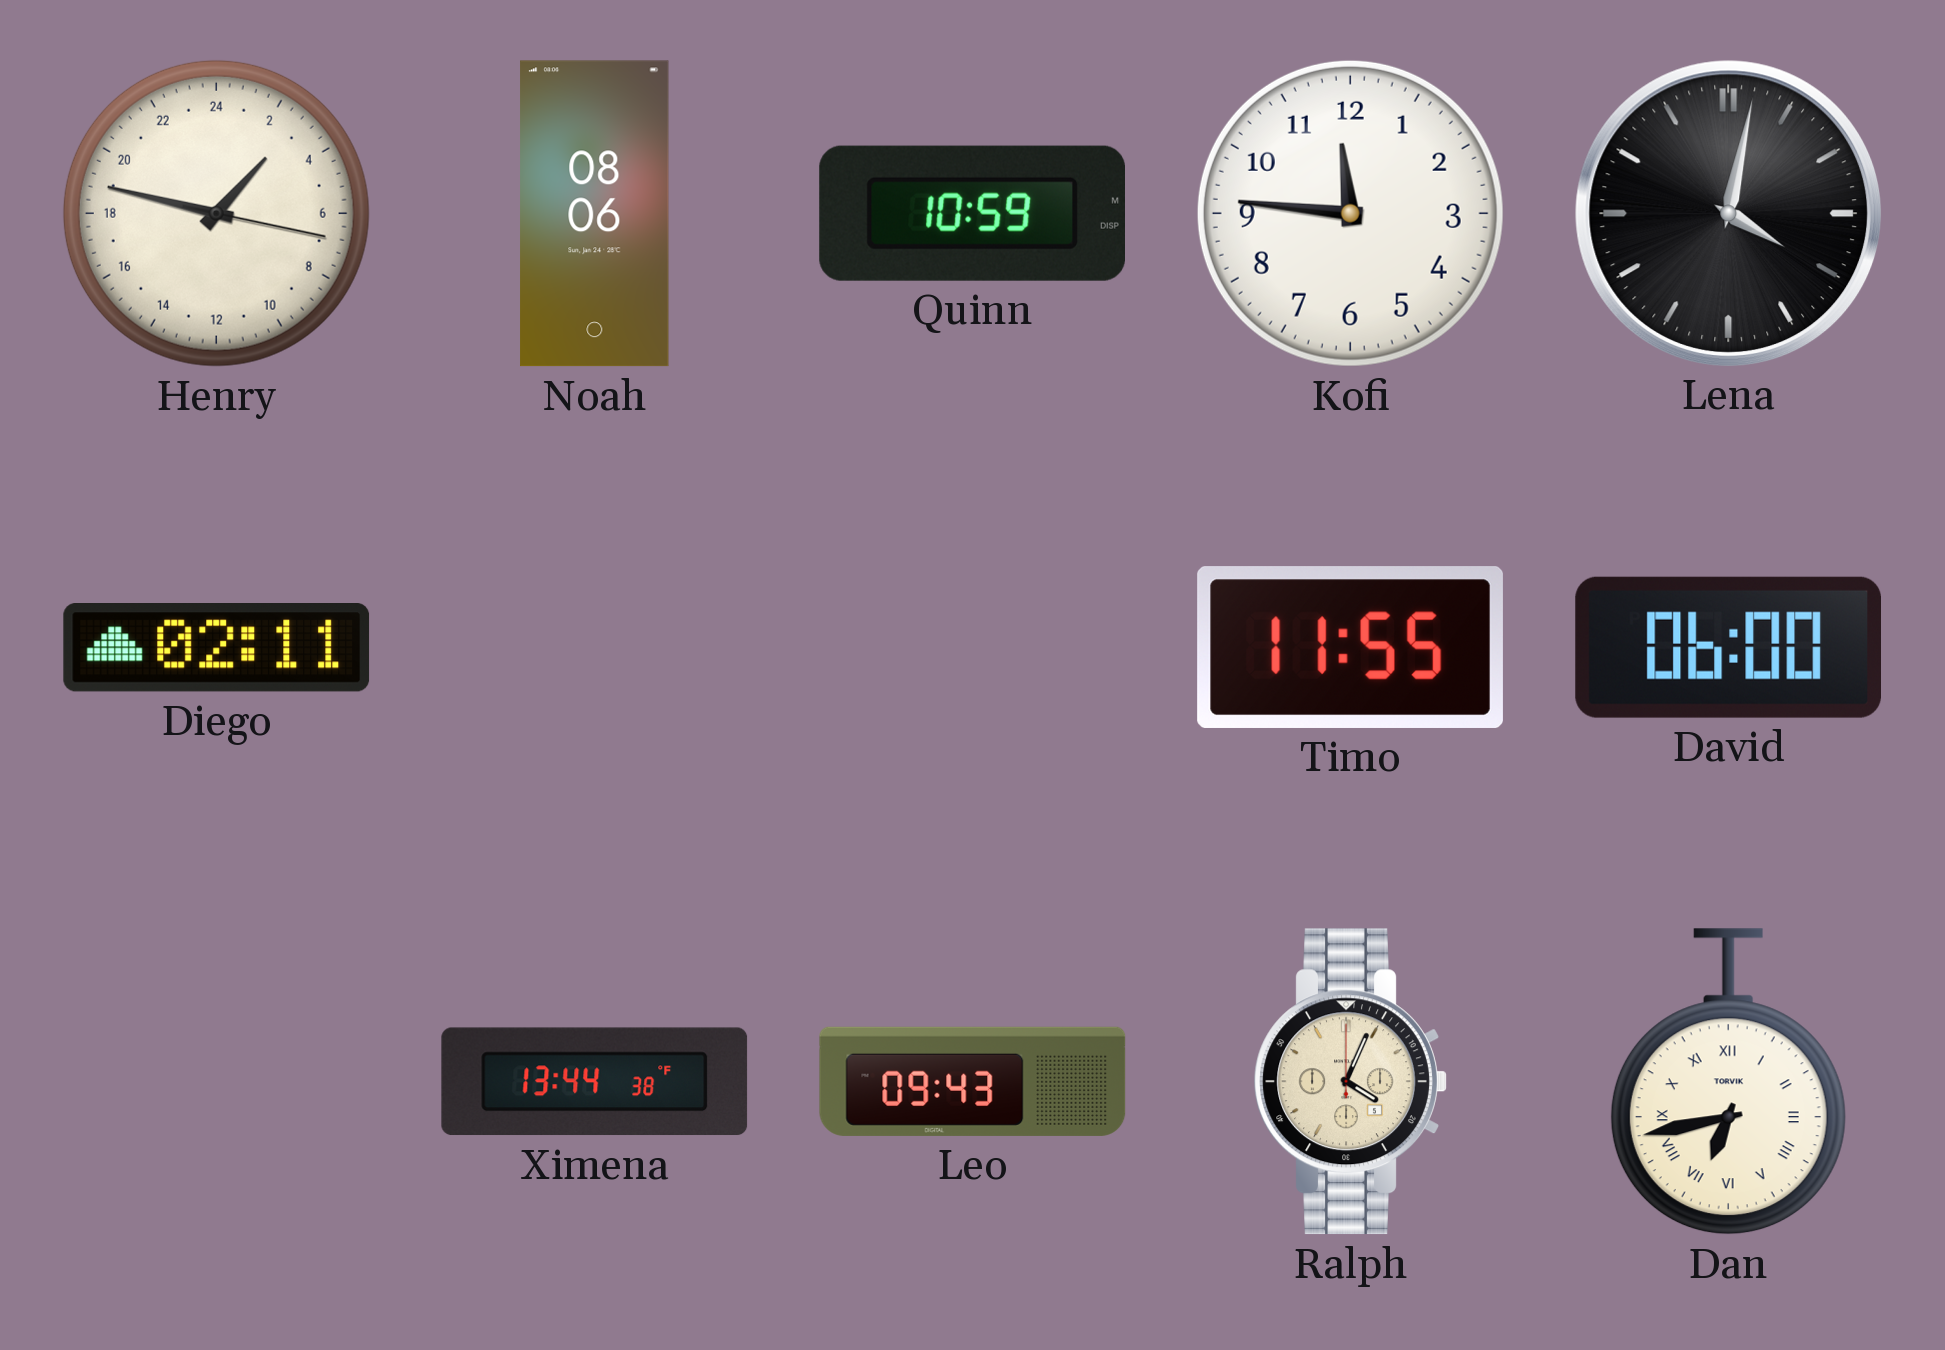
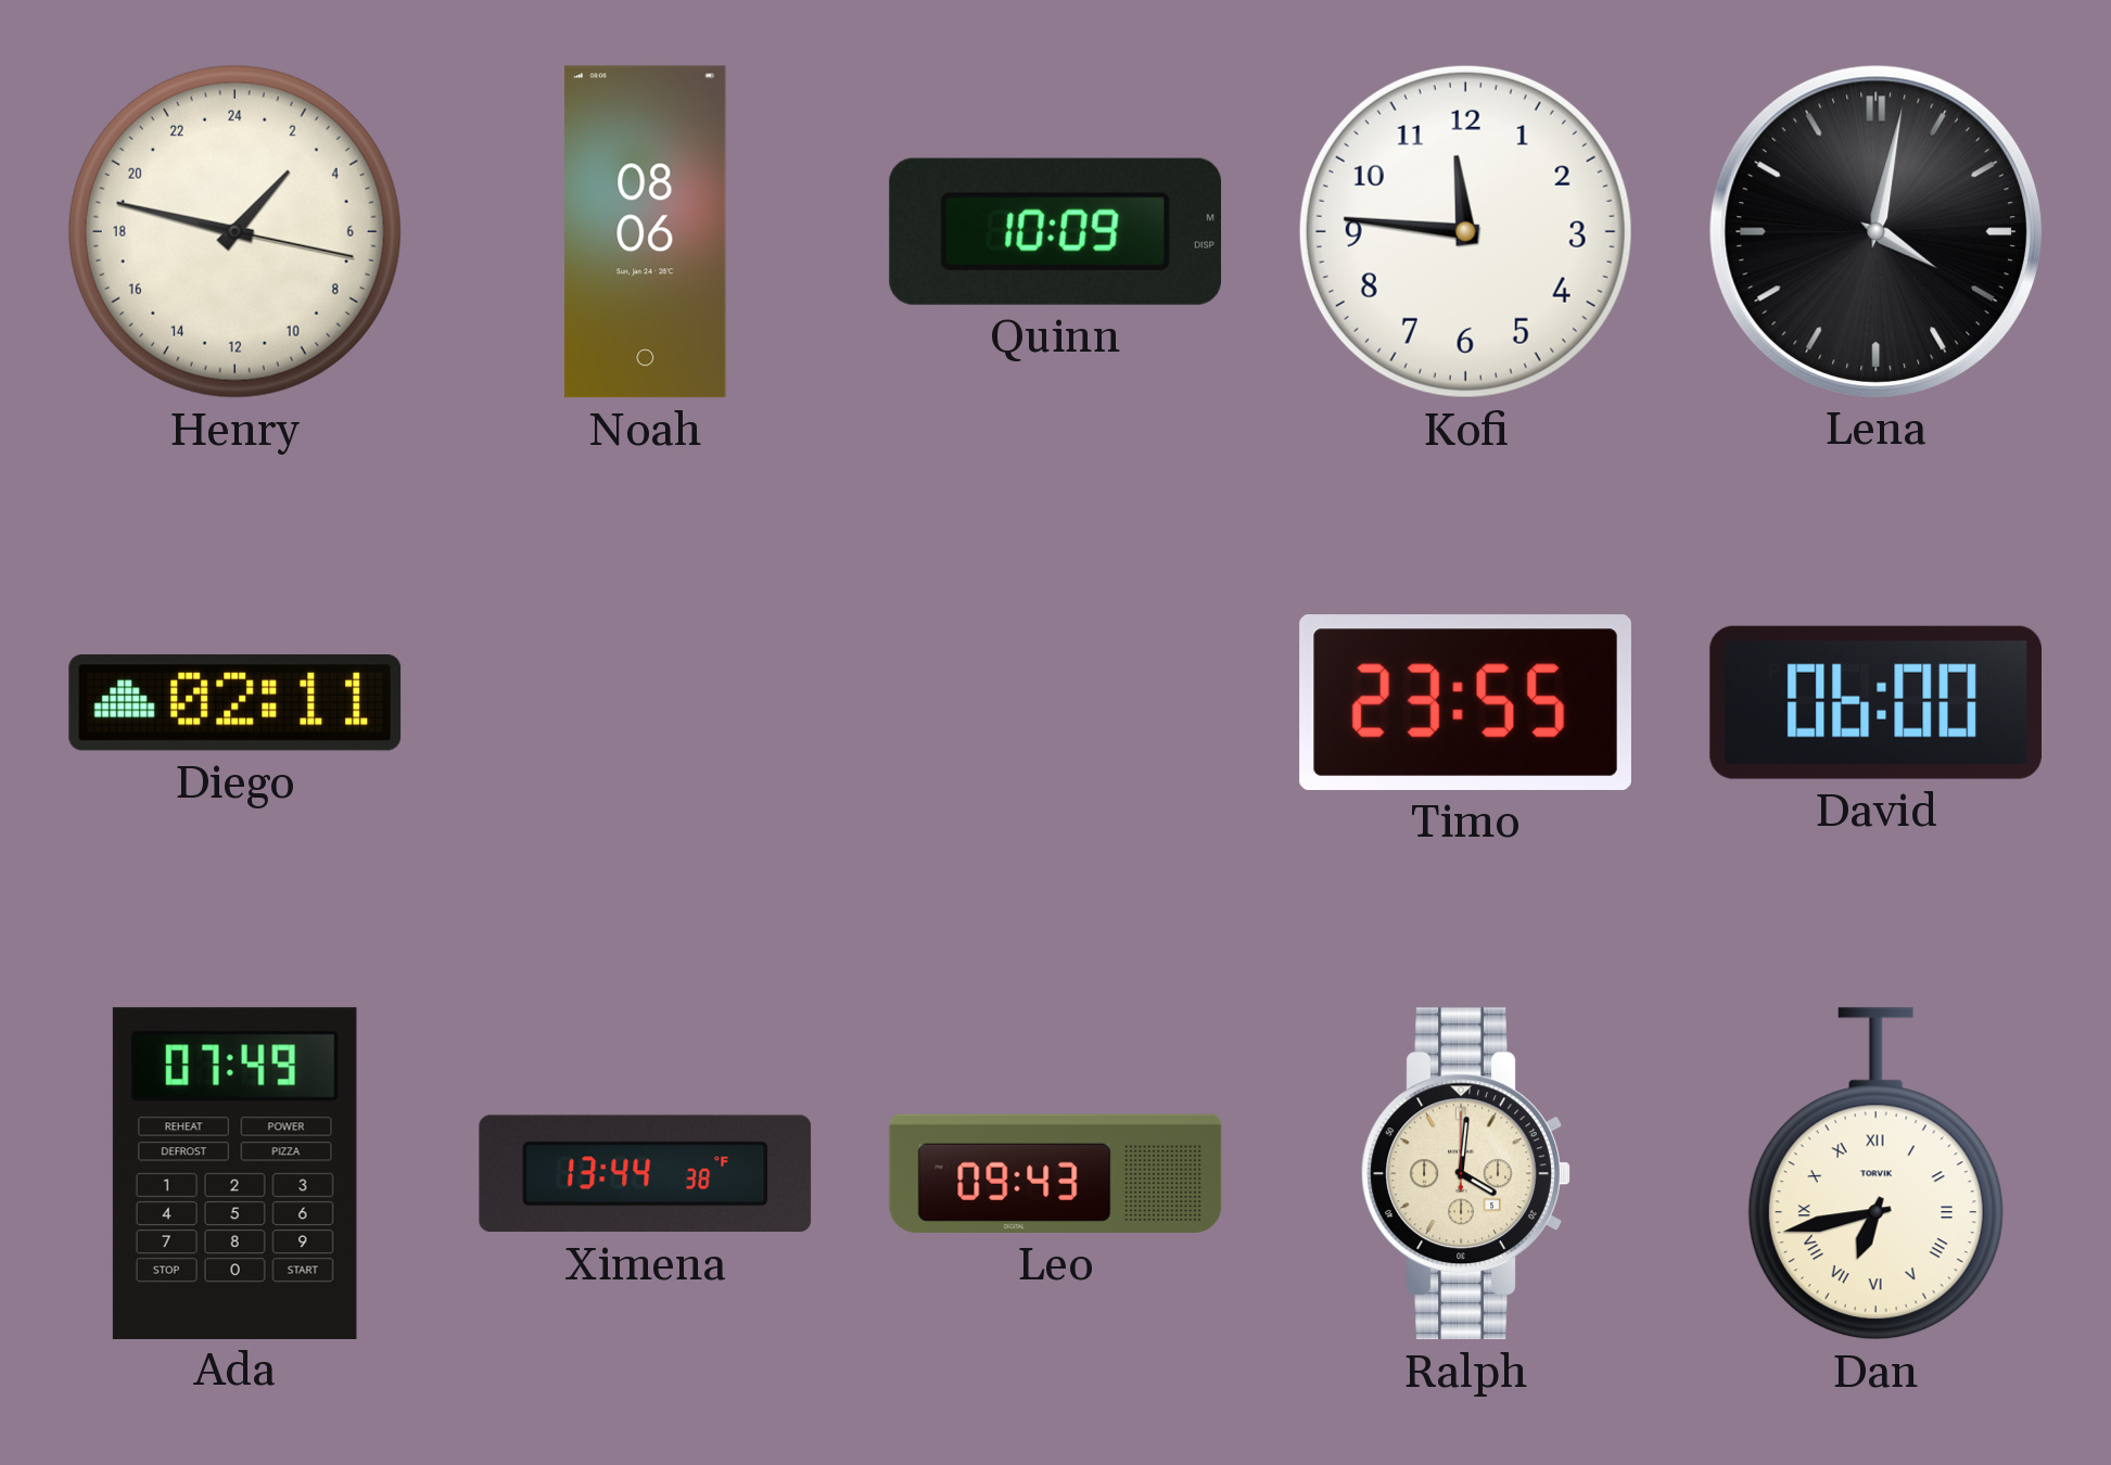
Quinn: 10:59 -> 10:09 (1055, 231)
Timo: 11:55 -> 23:55 (1465, 702)
Ada: none -> 07:49 (234, 1173)
Ralph: 4:04 -> 4:01 (1465, 1174)
